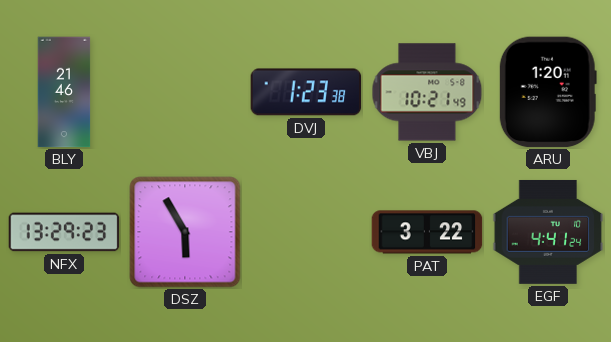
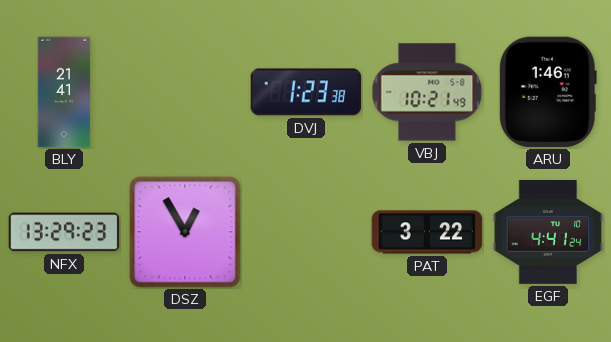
BLY: 21:46 -> 21:41 (64, 92)
ARU: 1:20 -> 1:46 (548, 92)
DSZ: 5:55 -> 12:55 (185, 232)
